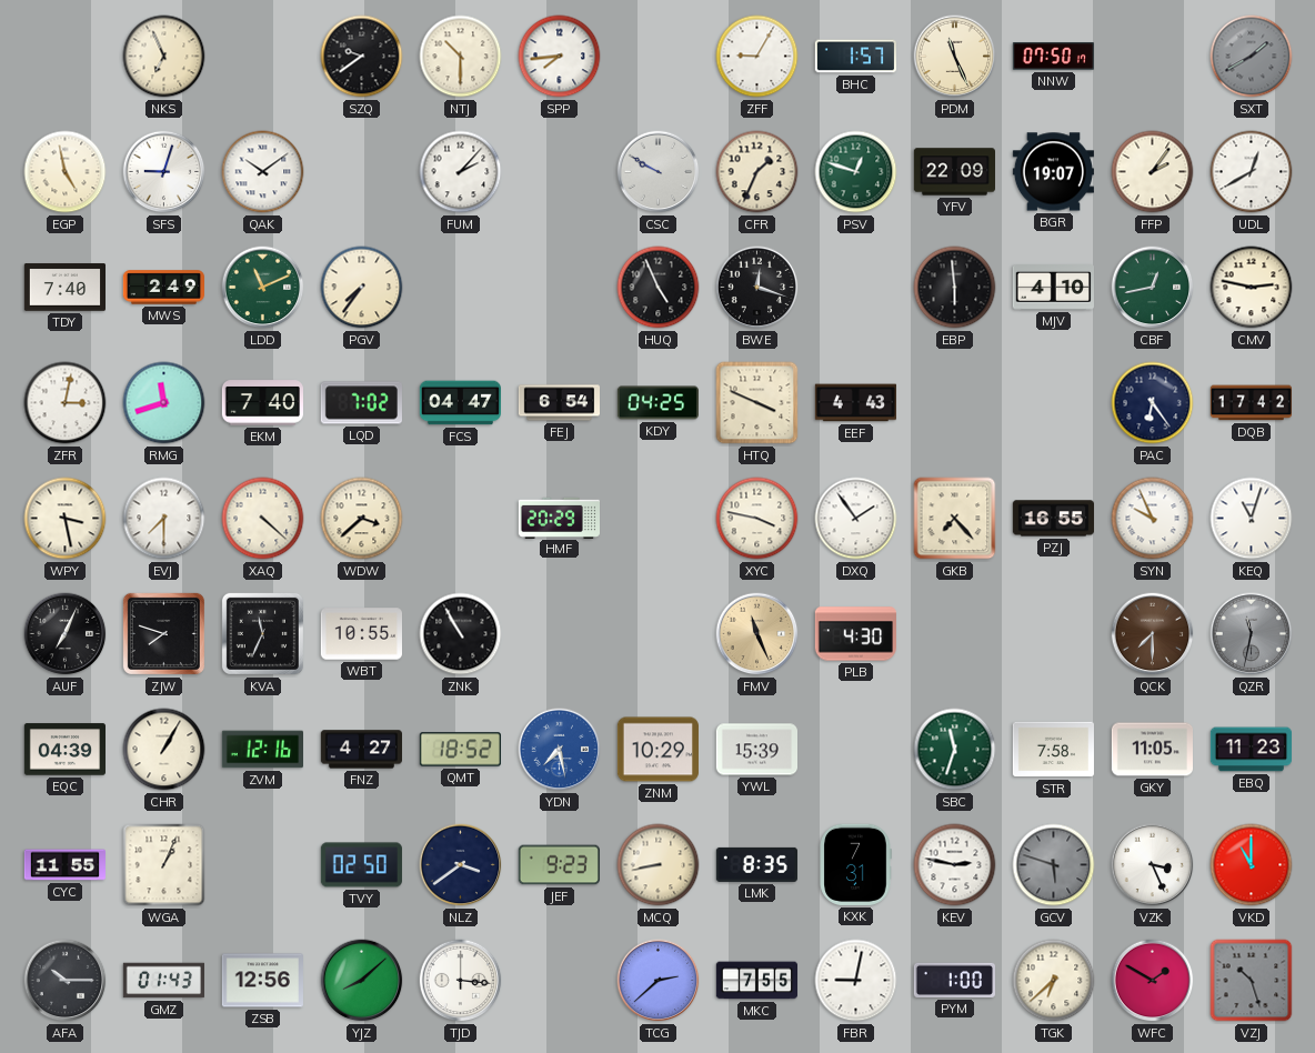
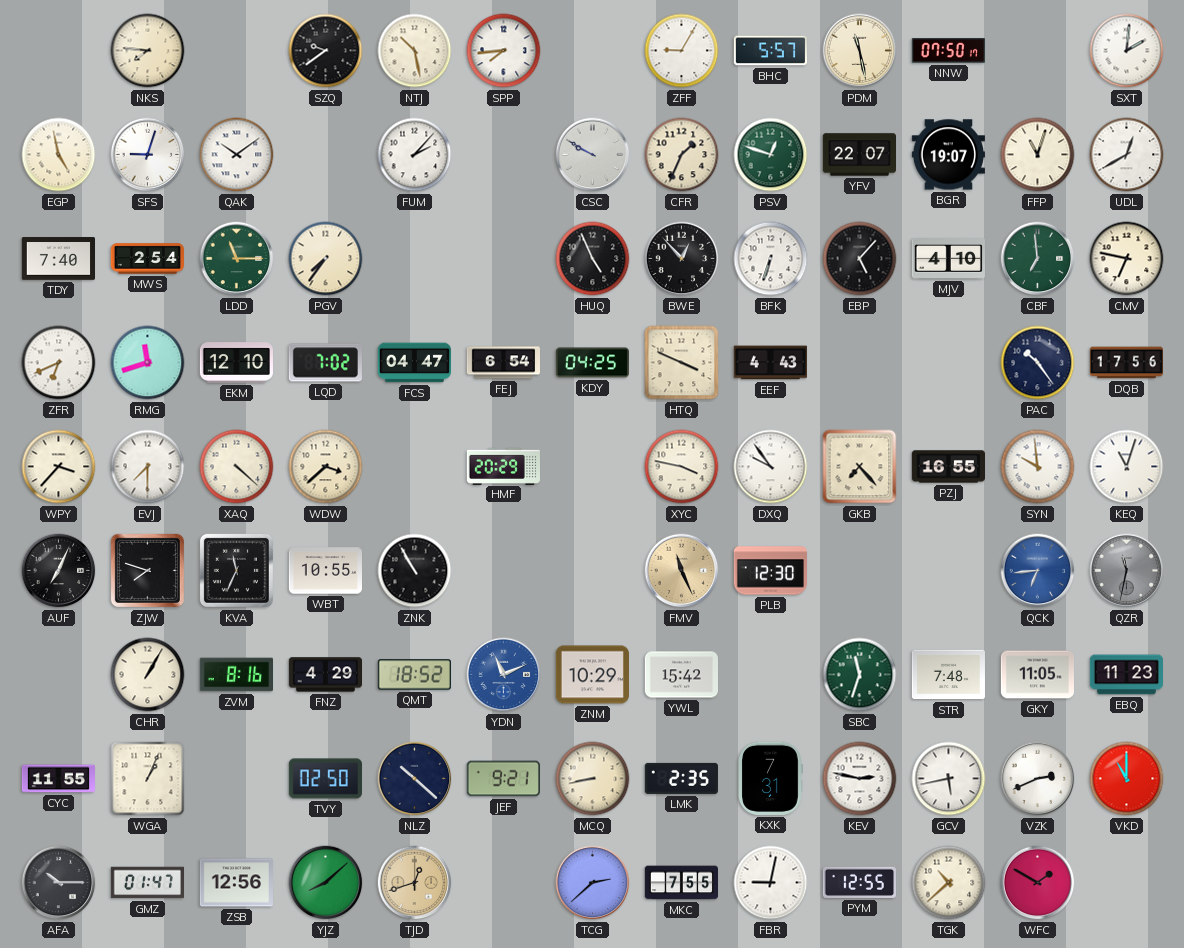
NKS: 6:56 -> 7:46 (148, 51)
NTJ: 10:30 -> 10:28 (415, 51)
BHC: 1:57 -> 5:57 (770, 51)
PDM: 11:26 -> 11:28 (860, 51)
SXT: 1:40 -> 2:01 (1127, 51)
SXT dial: grey -> white (1127, 51)
YFV: 22:09 -> 22:07 (859, 155)
FFP: 2:06 -> 11:03 (1038, 155)
MWS: 2:49 -> 2:54 (147, 259)
LDD: 11:11 -> 11:15 (237, 259)
BWE: 12:18 -> 12:53 (682, 259)
BFK: none -> 6:33 (771, 259)
EBP: 5:59 -> 5:07 (860, 259)
CBF: 12:43 -> 6:59 (1038, 259)
CMV: 2:47 -> 6:47 (1127, 259)
ZFR: 3:02 -> 6:41 (59, 363)
EKM: 7:40 -> 12:10 (236, 363)
PAC: 6:24 -> 10:24 (1038, 363)
DQB: 17:42 -> 17:56 (1126, 363)
WPY: 3:28 -> 3:37 (59, 467)
DXQ: 1:54 -> 9:54 (771, 467)
SYN: 9:56 -> 9:59 (1038, 467)
PLB: 4:30 -> 12:30 (770, 571)
QCK: 7:30 -> 6:44 (1038, 571)
QCK dial: brown -> blue (1038, 571)
EQC: 04:39 -> none (64, 750)
ZVM: 12:16 -> 8:16 (236, 675)
FNZ: 4:27 -> 4:29 (325, 675)
YDN: 7:28 -> 11:11 (504, 675)
YWL: 15:39 -> 15:42 (681, 675)
STR: 7:58 -> 7:48 (948, 675)
NLZ: 3:39 -> 10:22 (415, 779)
JEF: 9:23 -> 9:21 (503, 779)
LMK: 8:35 -> 2:35 (681, 778)
GCV: 5:48 -> 5:43 (949, 779)
GCV dial: grey -> white (949, 779)
VZK: 3:26 -> 2:41 (1038, 779)
GMZ: 01:43 -> 01:47 (147, 883)
TJD: 3:16 -> 12:42 (415, 883)
TJD dial: white -> champagne (415, 883)
PYM: 1:00 -> 12:55 (859, 882)
TGK: 6:38 -> 10:38 (949, 883)
VZJ: 10:27 -> none (1252, 981)
